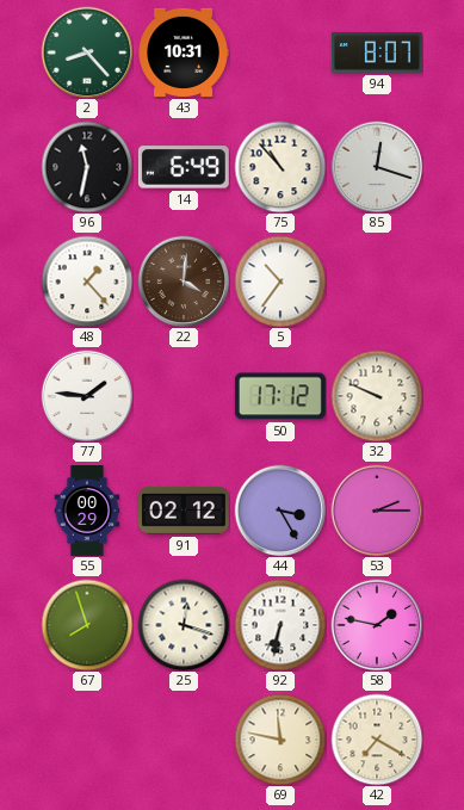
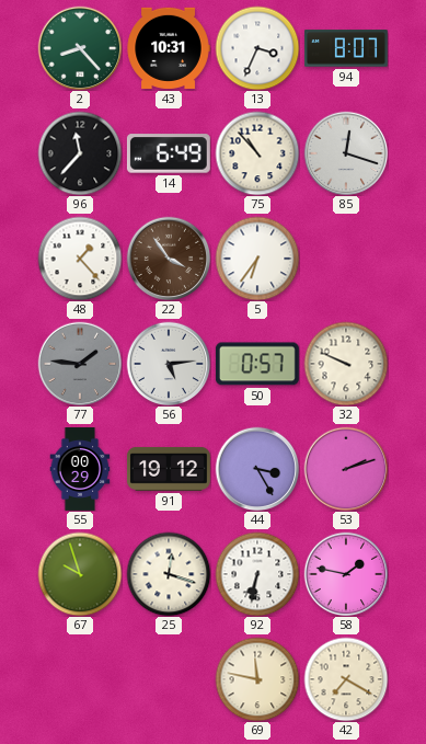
13: none -> 3:34 (257, 48)
96: 11:32 -> 11:37 (80, 153)
22: 4:01 -> 3:54 (169, 259)
5: 10:36 -> 6:36 (257, 259)
77 dial: white -> grey (80, 364)
56: none -> 5:14 (169, 364)
50: 17:12 -> 0:57 (257, 364)
91: 02:12 -> 19:12 (169, 469)
53: 2:15 -> 2:12 (346, 469)
67: 7:57 -> 9:57 (80, 574)
